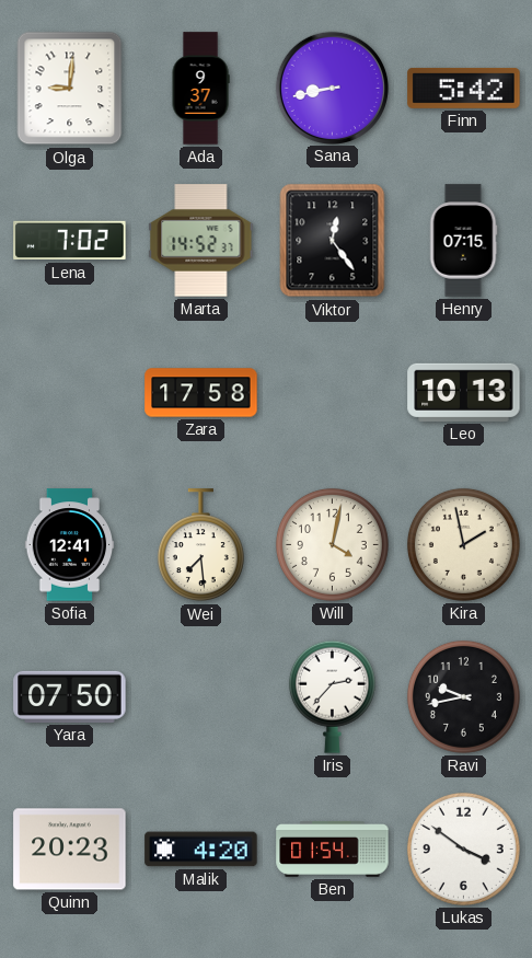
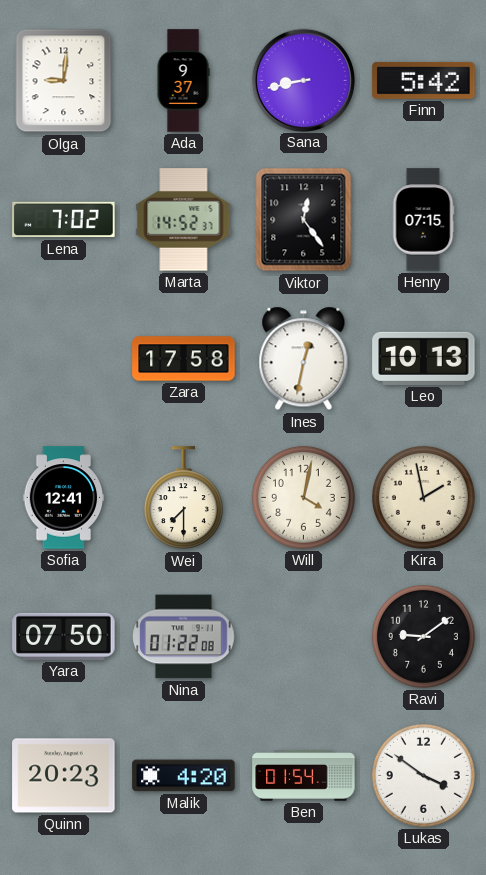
Ines: none -> 12:32 (304, 359)
Wei: 7:29 -> 7:30 (183, 498)
Nina: none -> 01:22 (184, 637)
Iris: 2:37 -> none (332, 696)
Ravi: 9:43 -> 9:09 (423, 636)
